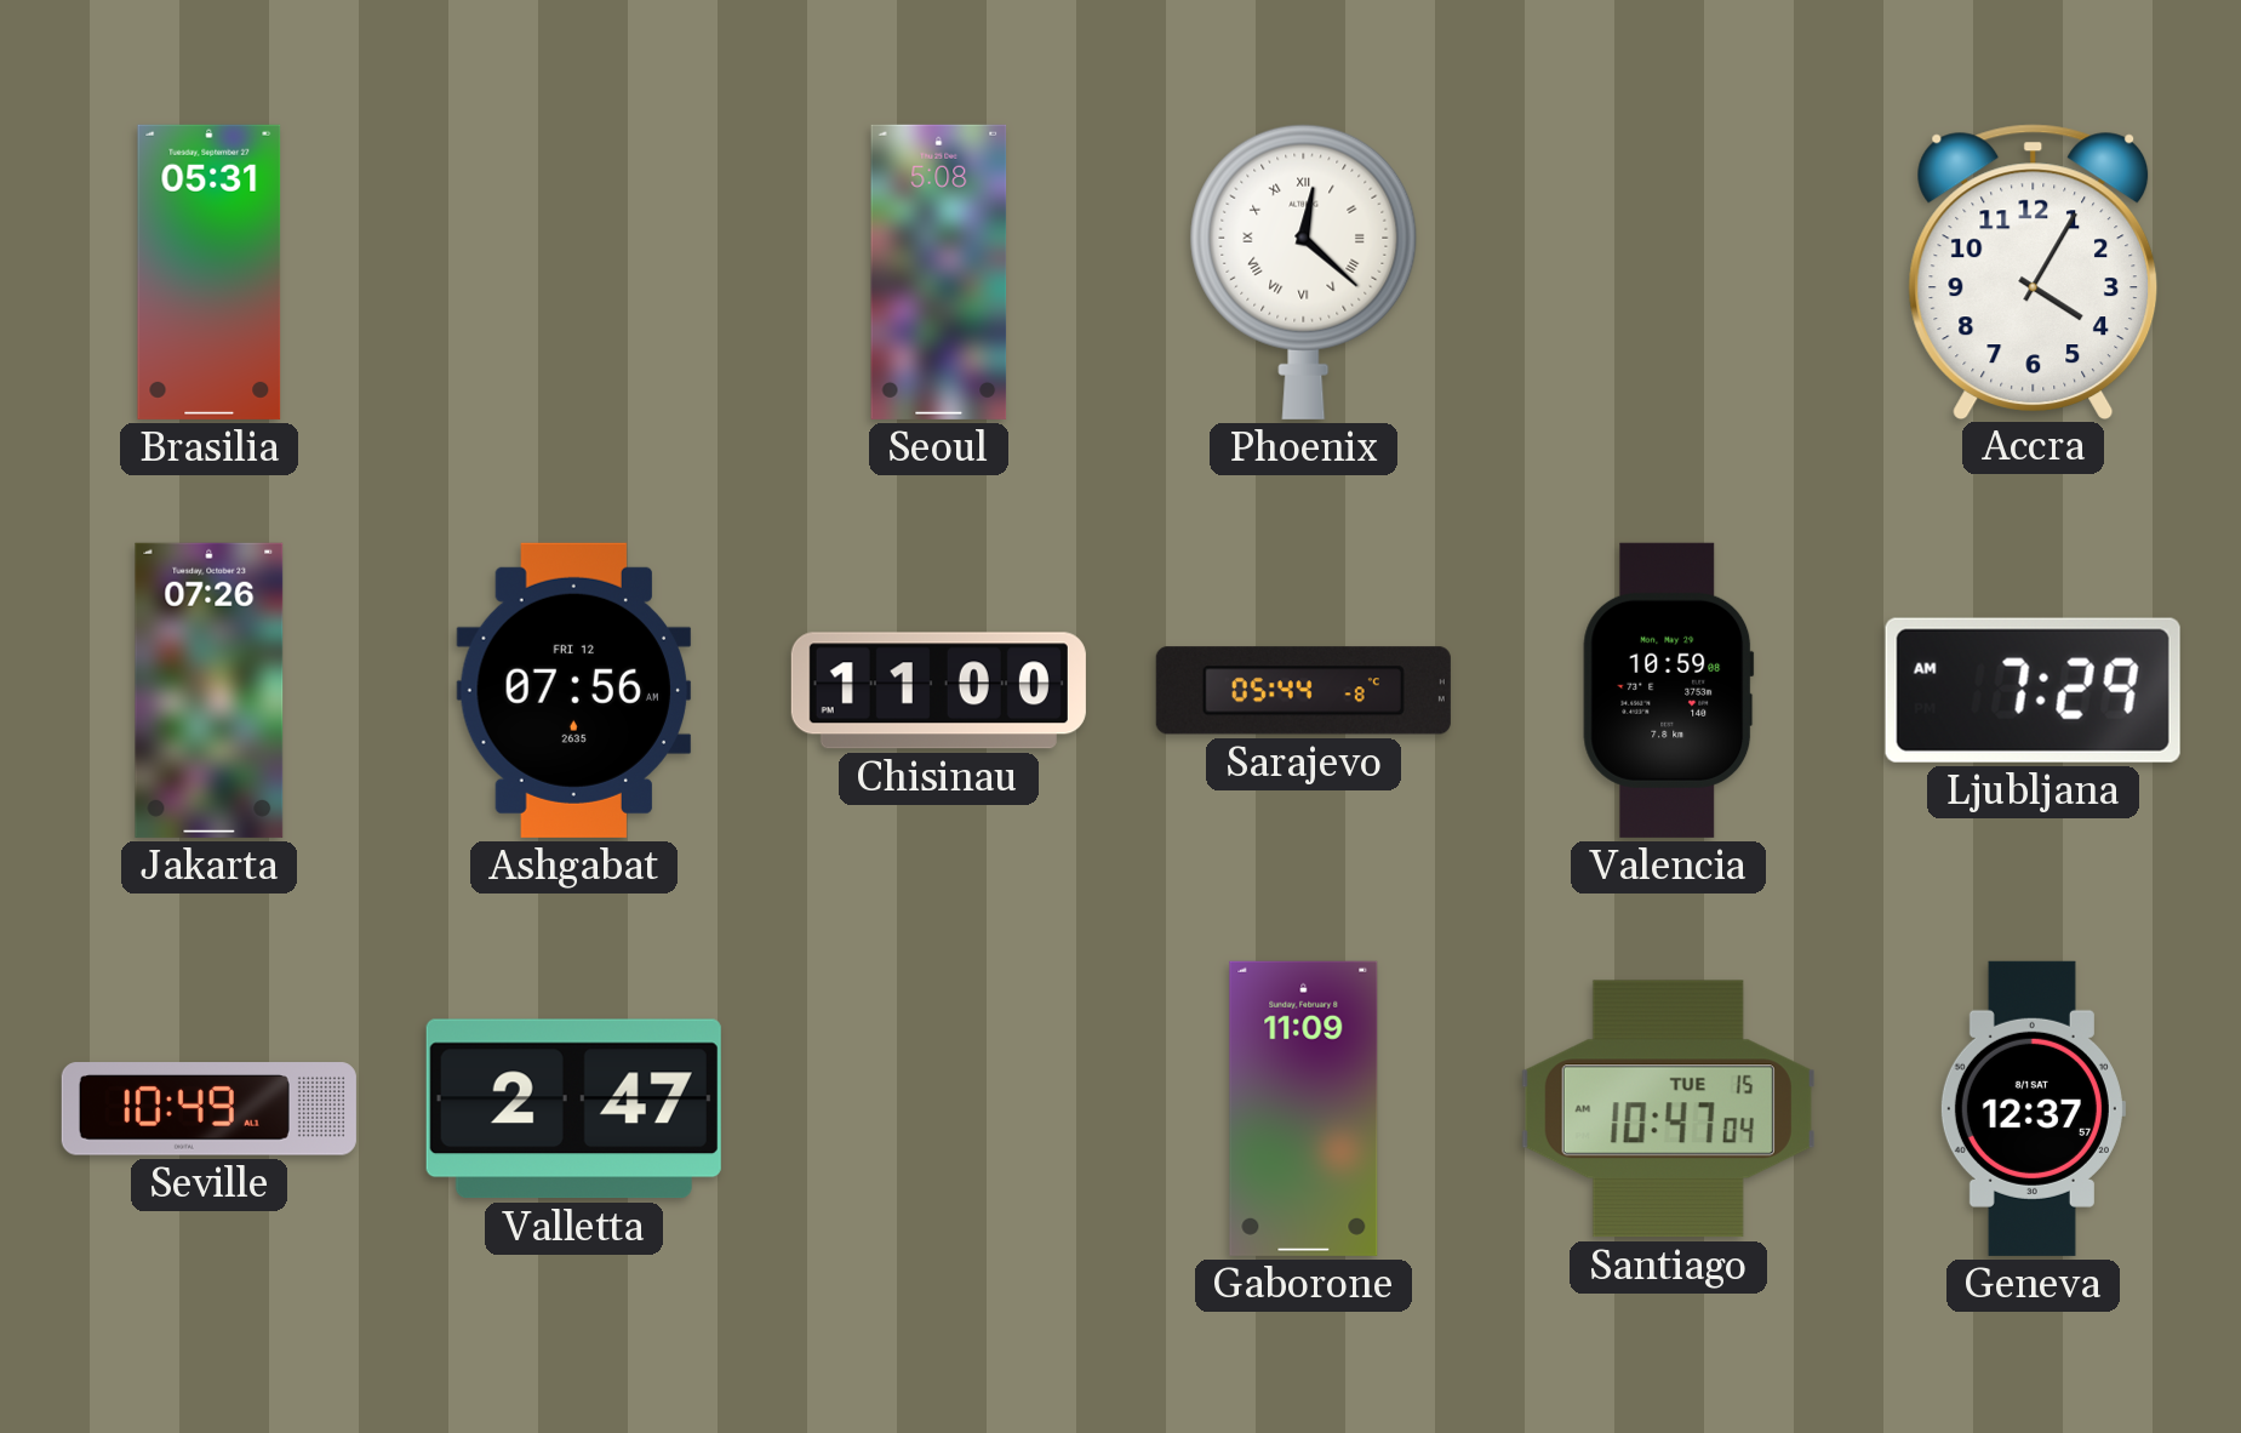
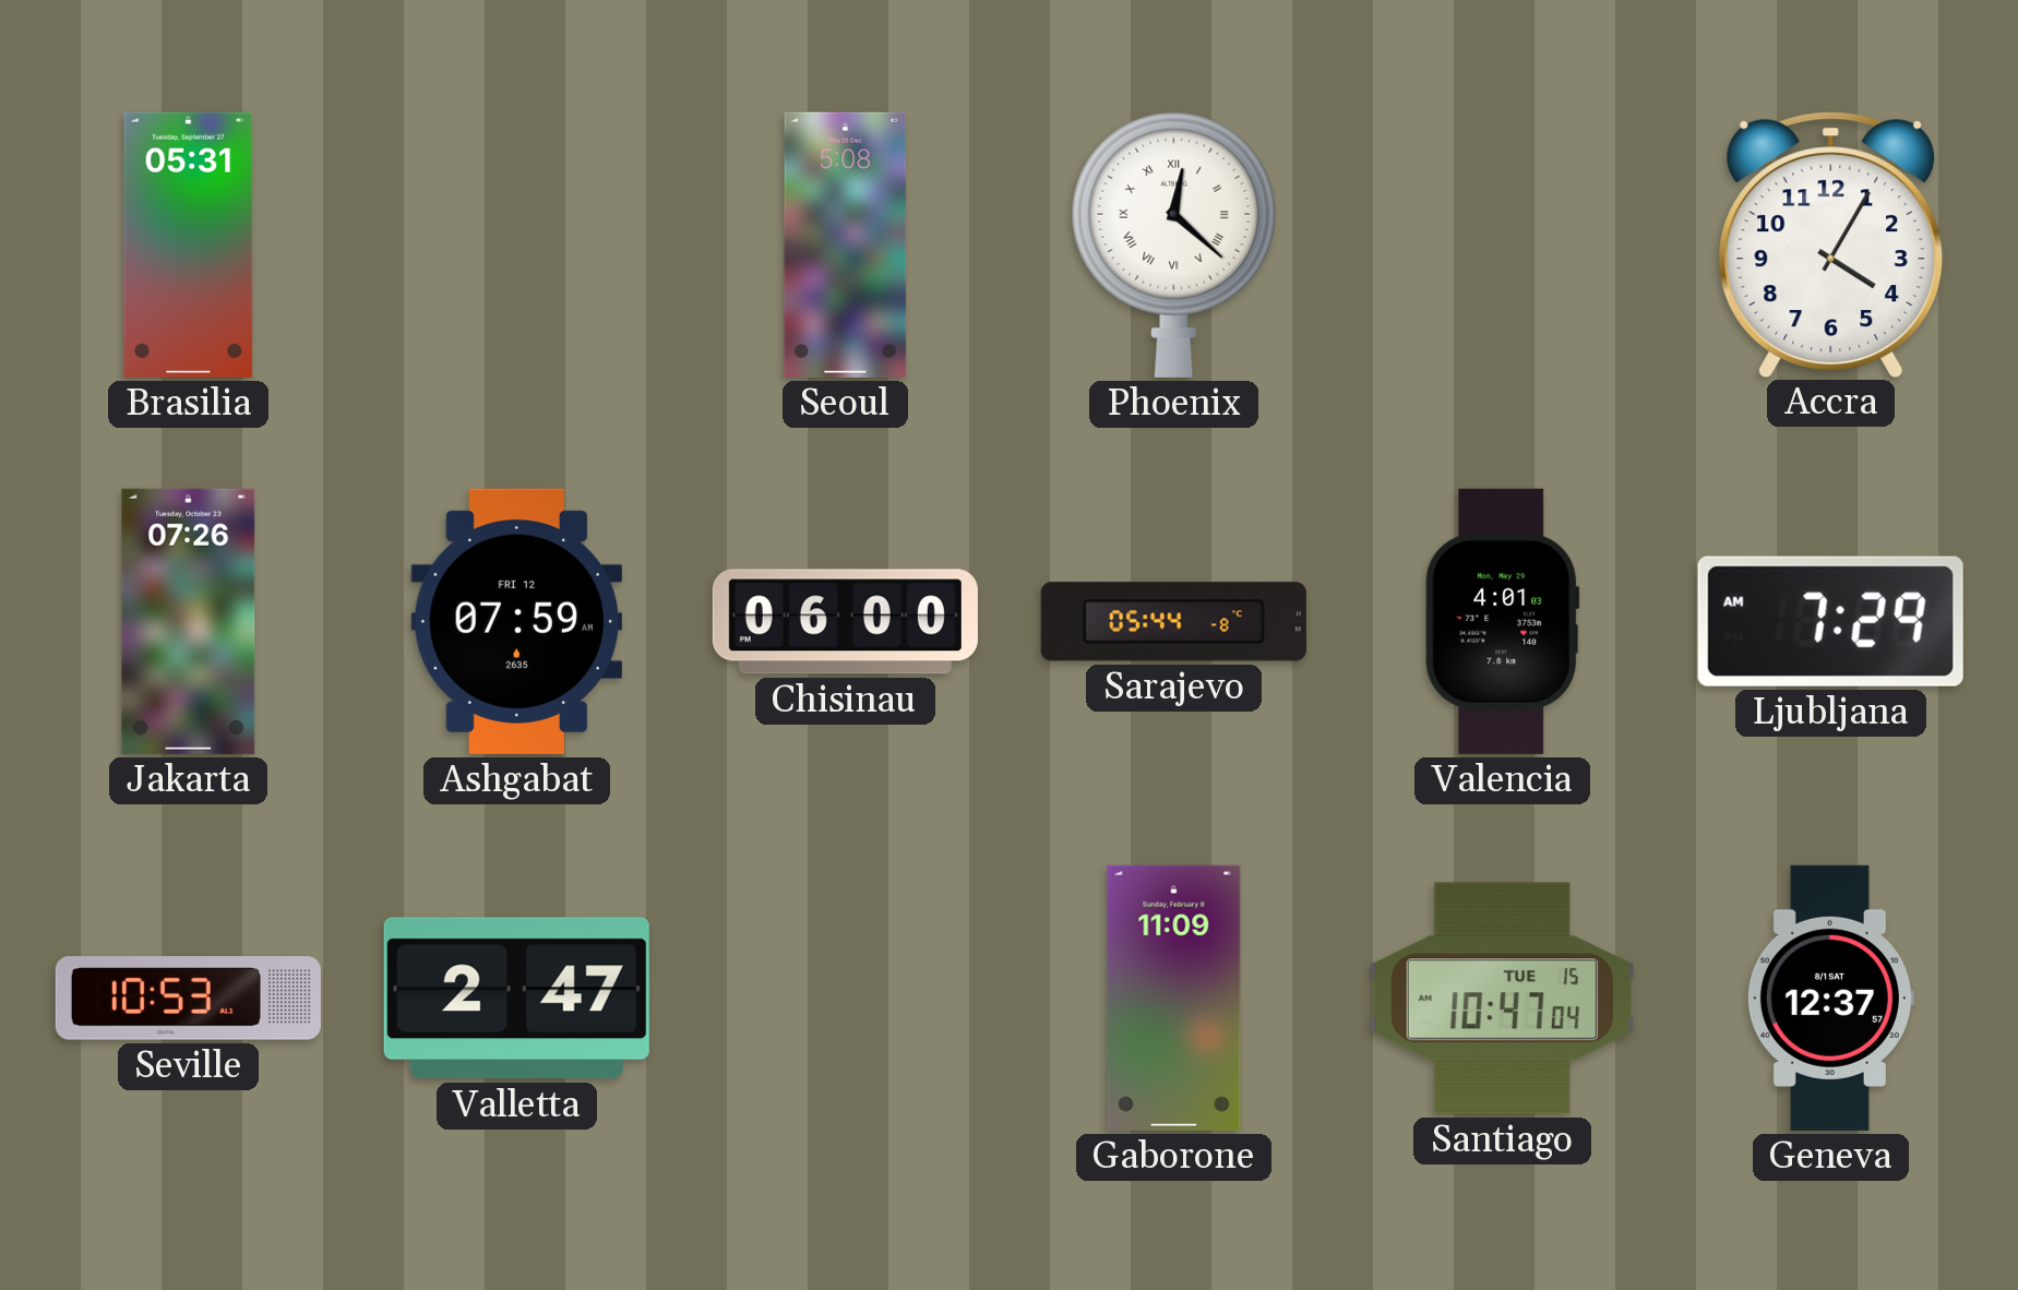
Ashgabat: 07:56 -> 07:59 (517, 621)
Chisinau: 11:00 -> 06:00 (845, 622)
Valencia: 10:59 -> 4:01 (1503, 621)
Seville: 10:49 -> 10:53 (188, 999)
